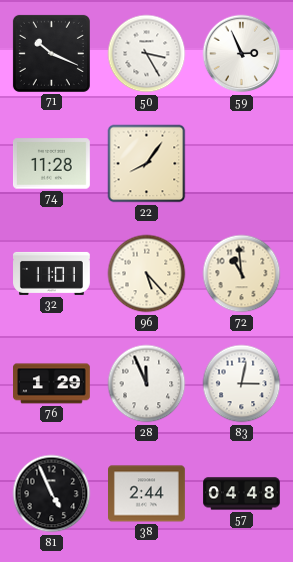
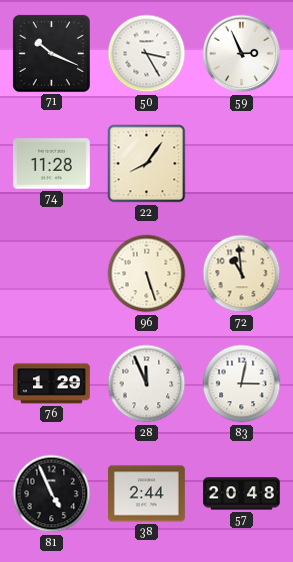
32: 11:01 -> none (52, 273)
96: 5:23 -> 5:27 (147, 274)
57: 04:48 -> 20:48 (242, 494)
